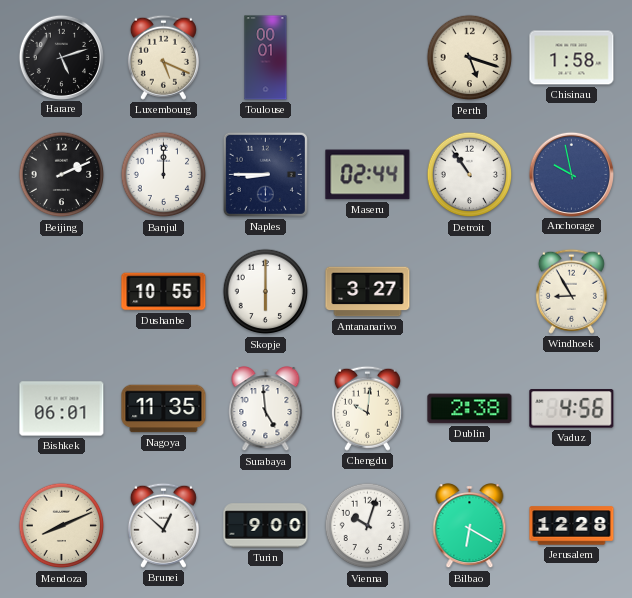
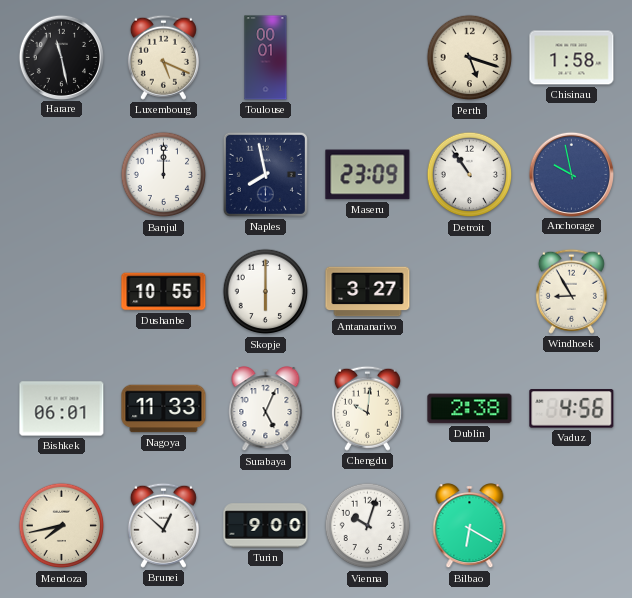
Harare: 5:12 -> 11:28 (61, 57)
Beijing: 2:11 -> none (62, 175)
Naples: 8:45 -> 7:58 (265, 174)
Maseru: 02:44 -> 23:09 (368, 175)
Nagoya: 11:35 -> 11:33 (164, 409)
Surabaya: 4:59 -> 5:04 (266, 409)
Mendoza: 8:11 -> 7:43 (62, 526)
Jerusalem: 12:28 -> none (572, 526)
